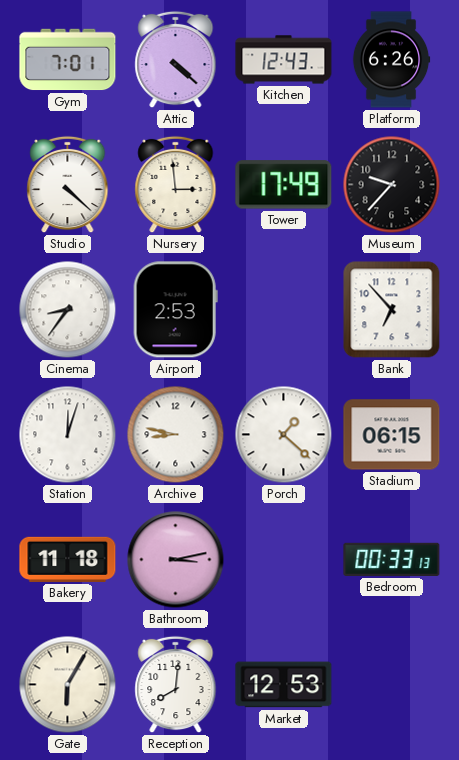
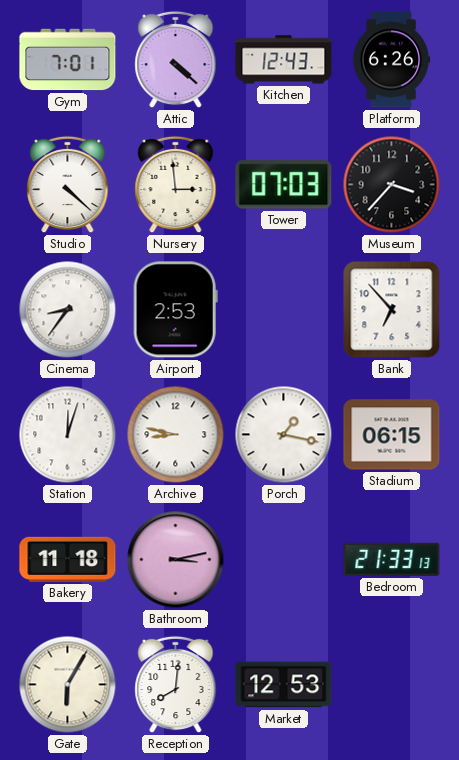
Tower: 17:49 -> 07:03 (284, 185)
Museum: 9:37 -> 3:37 (392, 185)
Porch: 1:22 -> 1:17 (284, 435)
Bedroom: 00:33 -> 21:33 (392, 559)
